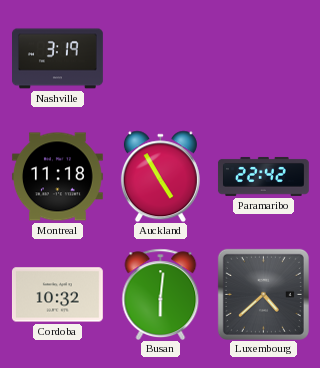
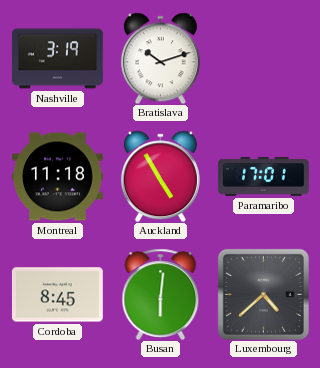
Bratislava: none -> 10:12 (160, 58)
Paramaribo: 22:42 -> 17:01 (263, 176)
Cordoba: 10:32 -> 8:45 (57, 295)
